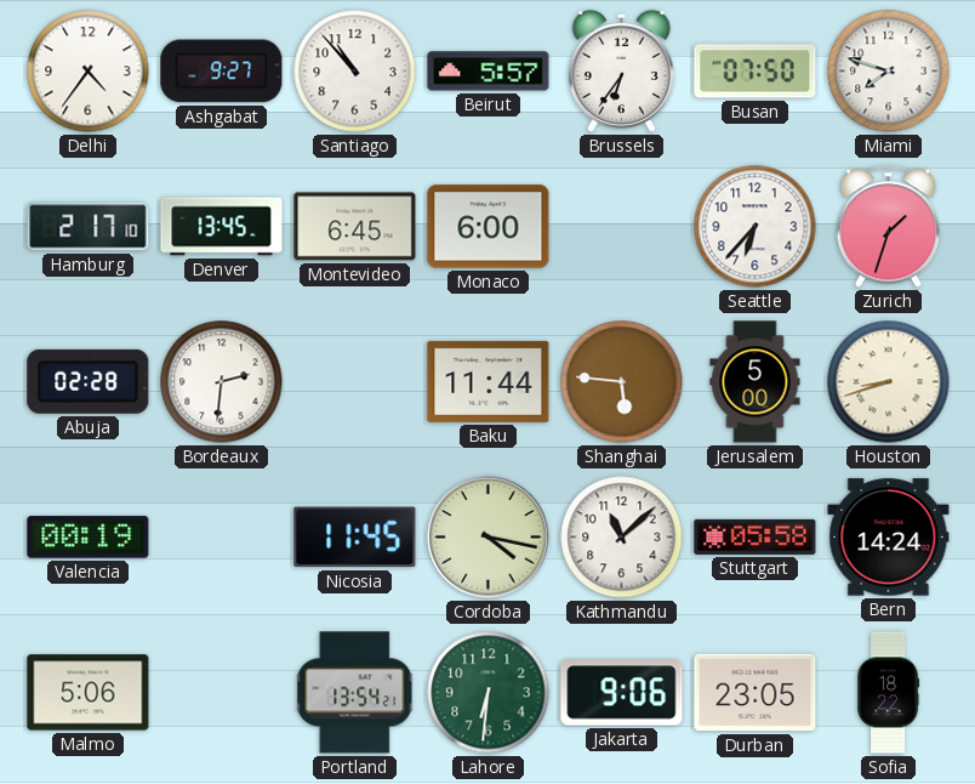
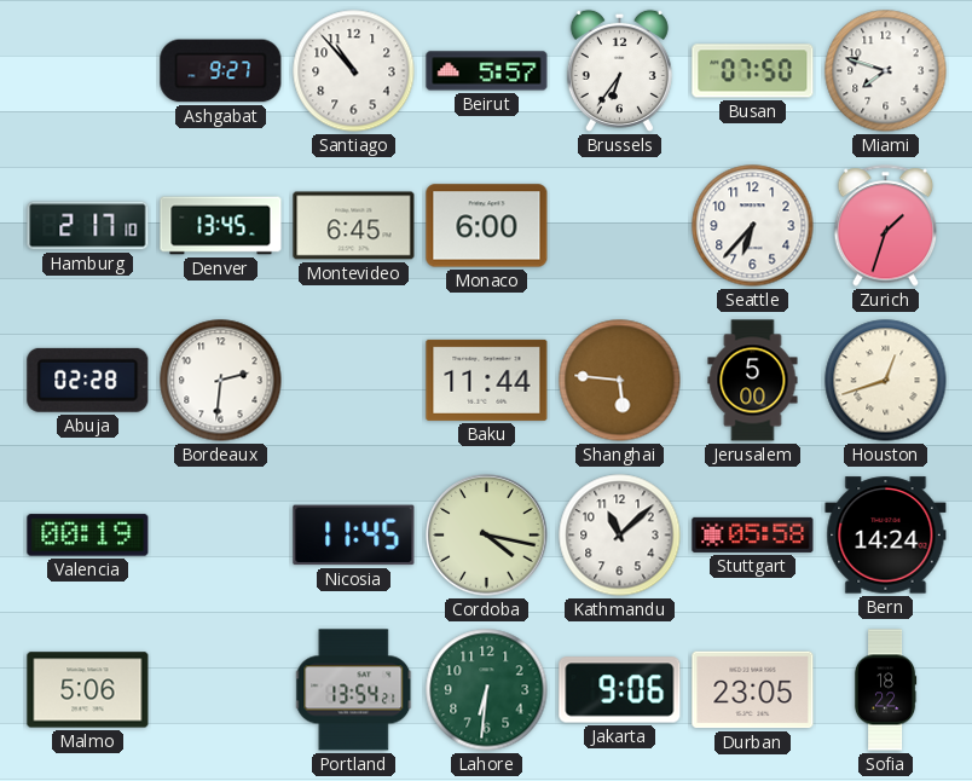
Delhi: 4:36 -> none (89, 72)
Houston: 8:42 -> 12:42 (886, 381)
